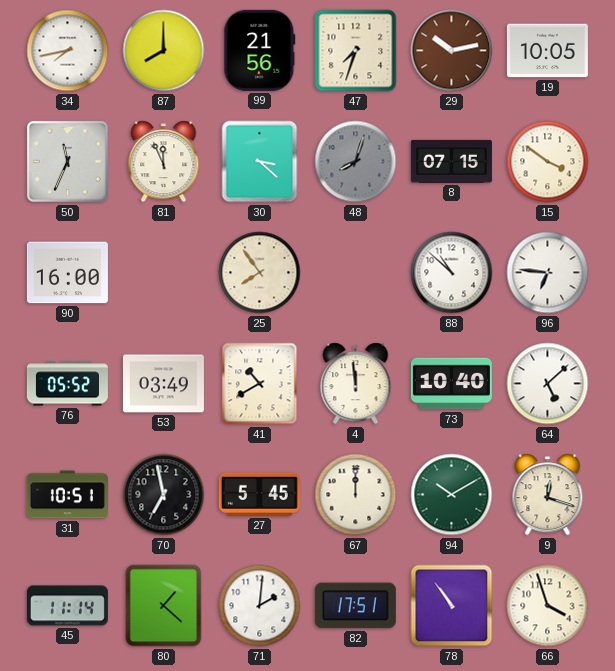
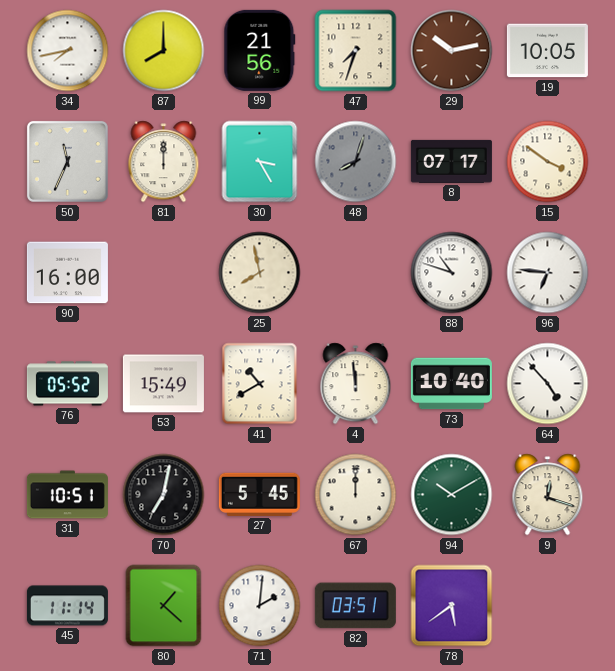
81: 11:56 -> 12:00 (164, 162)
30: 3:22 -> 3:25 (260, 162)
8: 07:15 -> 07:17 (451, 161)
25: 7:54 -> 7:58 (260, 273)
88: 10:52 -> 10:48 (452, 273)
53: 03:49 -> 15:49 (163, 384)
64: 5:08 -> 4:53 (548, 384)
70: 6:58 -> 7:02 (164, 495)
82: 17:51 -> 03:51 (355, 606)
78: 10:54 -> 5:39 (452, 606)
66: 3:57 -> none (548, 606)
